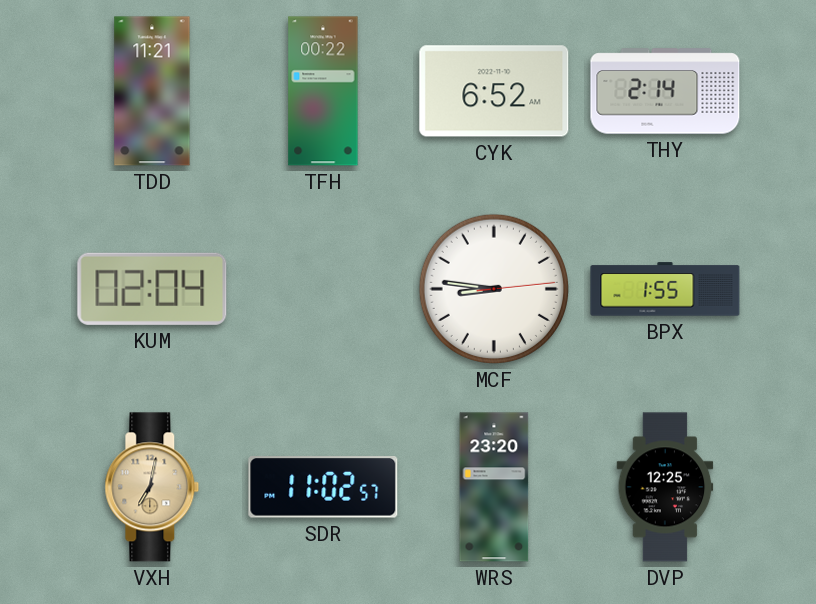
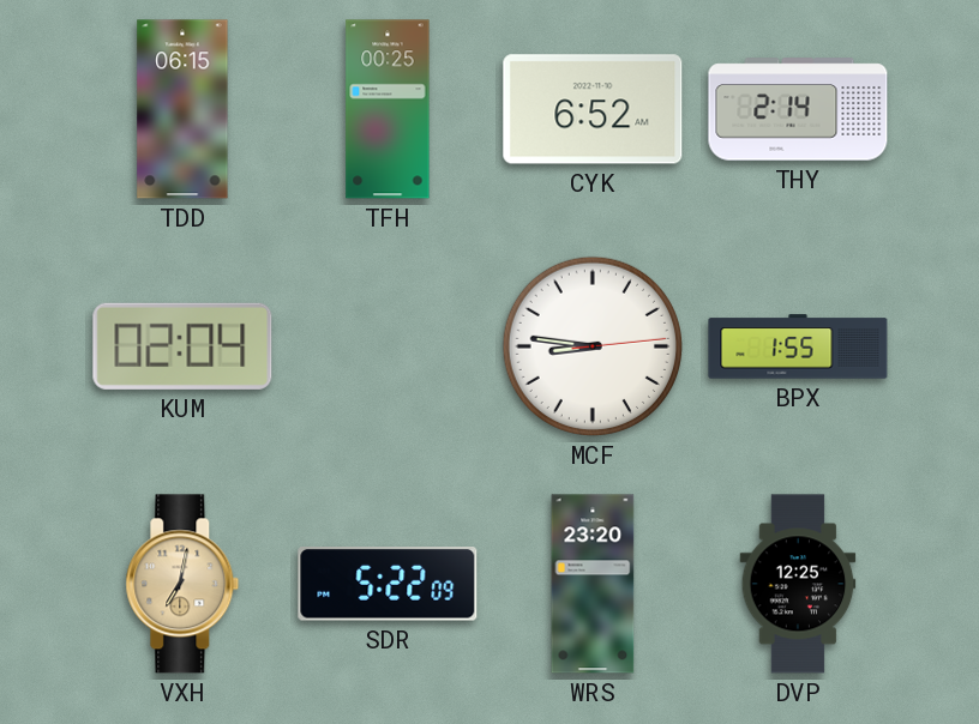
TDD: 11:21 -> 06:15 (182, 109)
TFH: 00:22 -> 00:25 (388, 109)
SDR: 11:02 -> 5:22 (388, 585)
